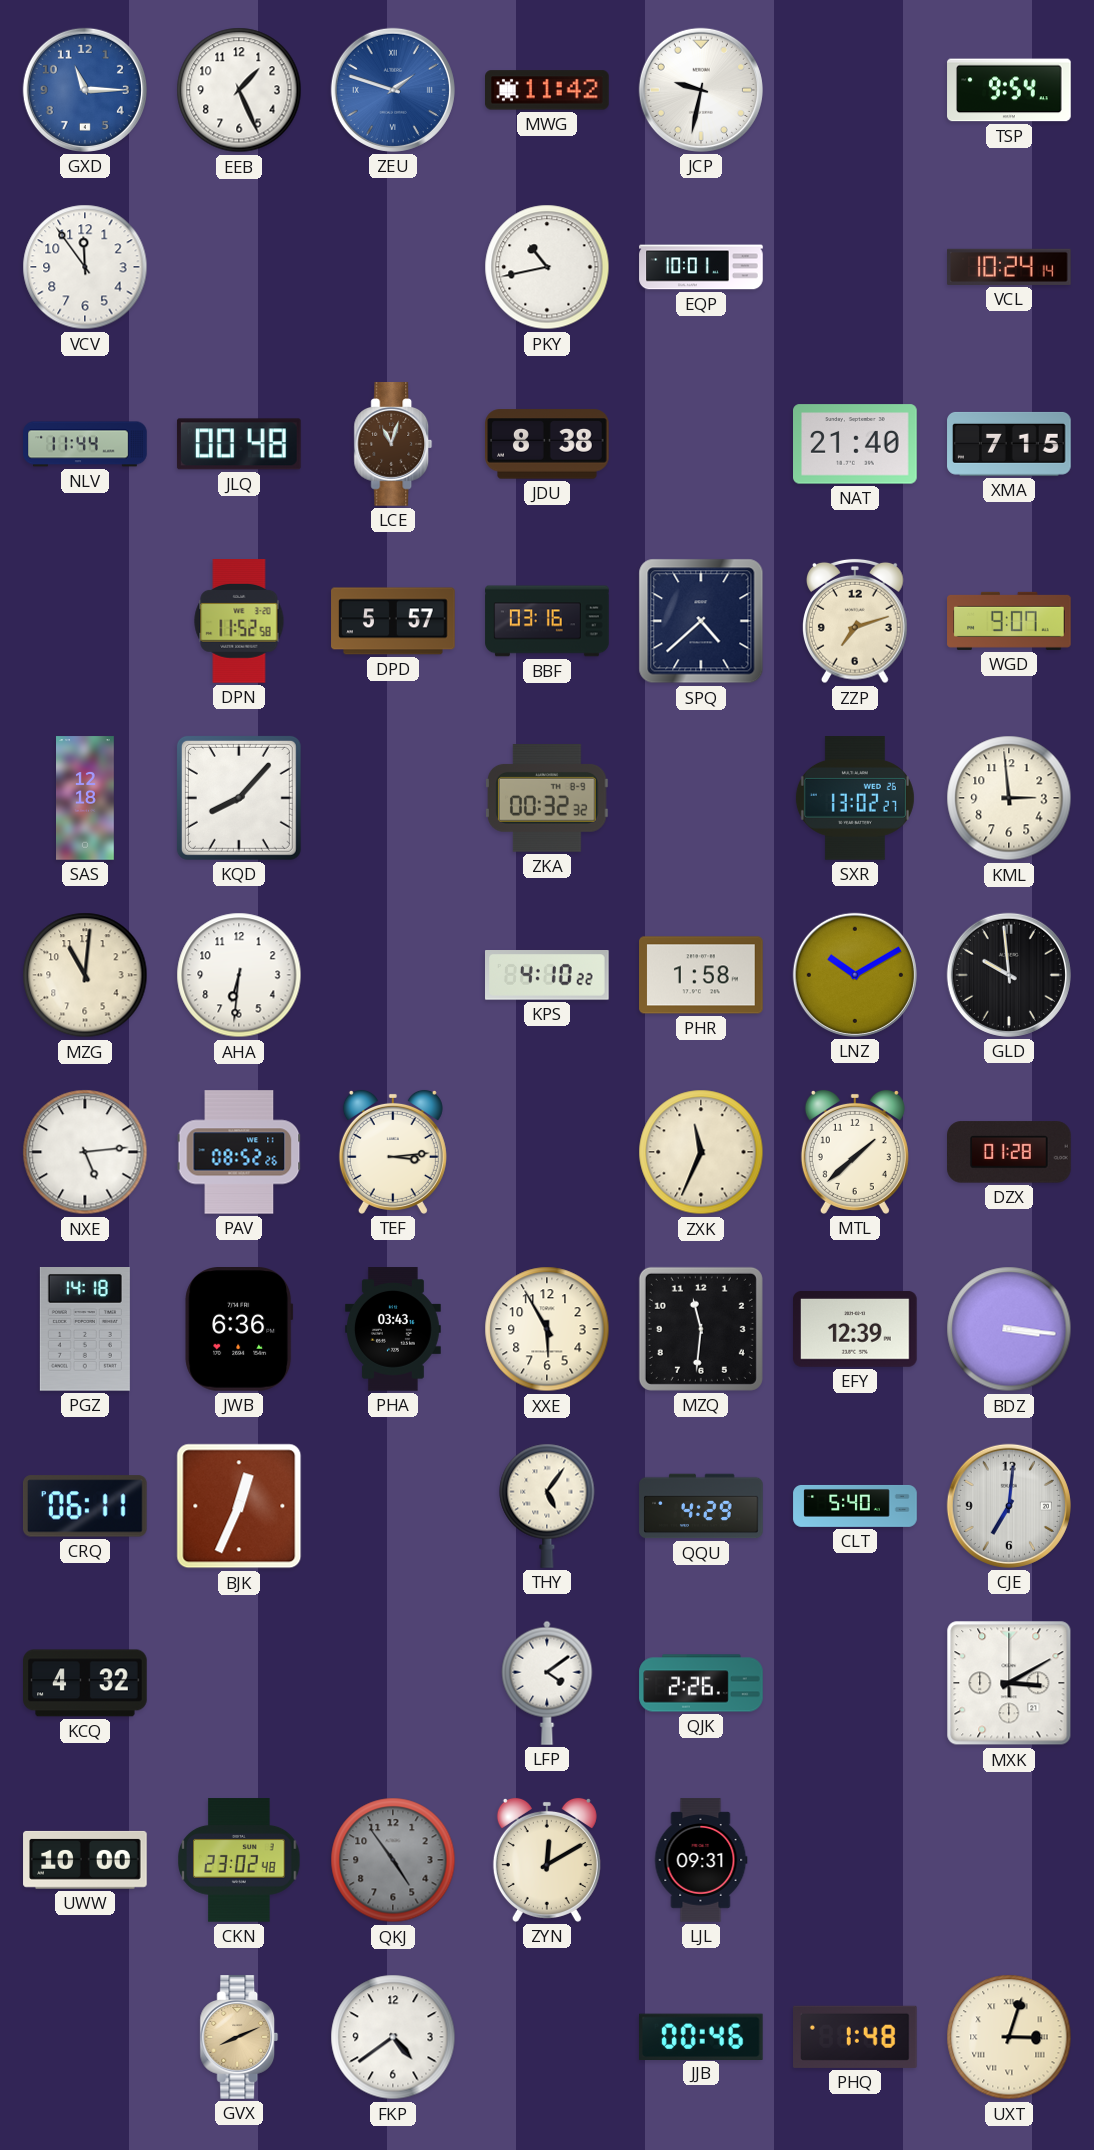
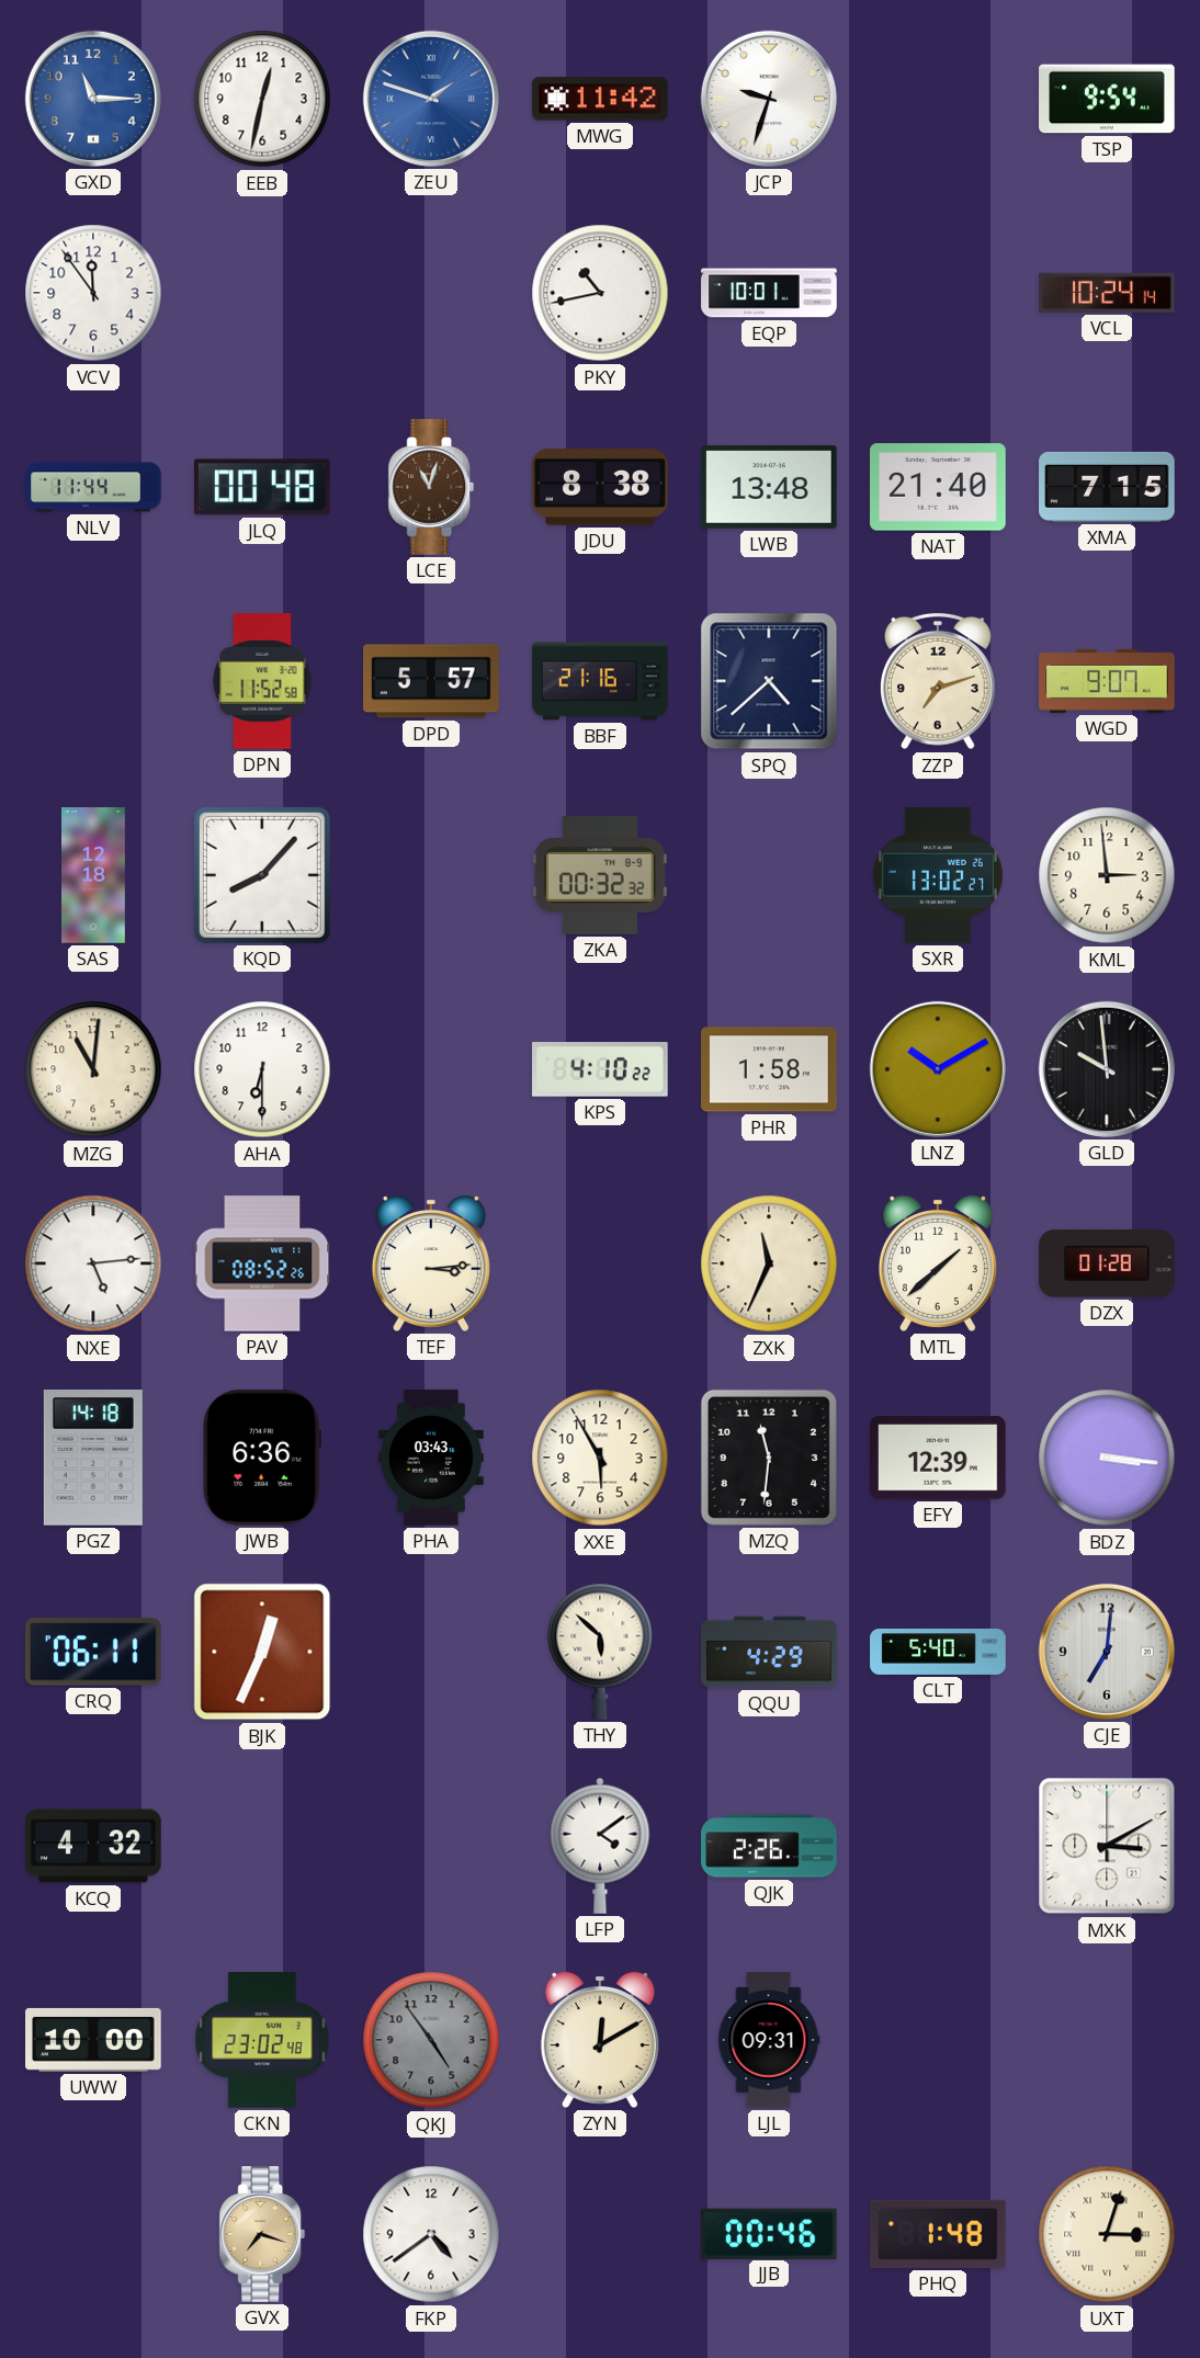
EEB: 1:26 -> 12:32 (262, 99)
JCP: 9:32 -> 9:33 (769, 99)
LWB: none -> 13:48 (770, 487)
BBF: 03:16 -> 21:16 (600, 681)
AHA: 6:31 -> 6:30 (262, 1069)
THY: 5:06 -> 5:52 (600, 1652)
GVX: 8:11 -> 7:18 (262, 2234)
